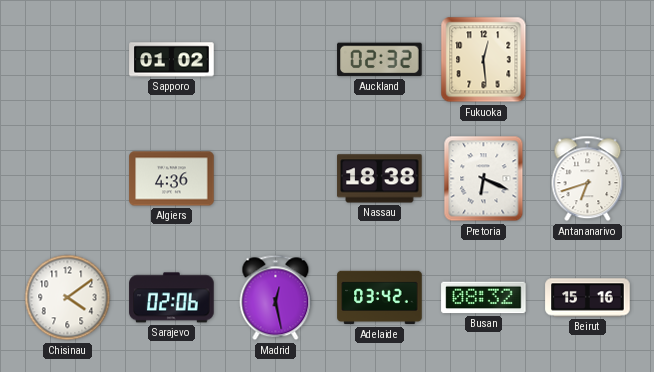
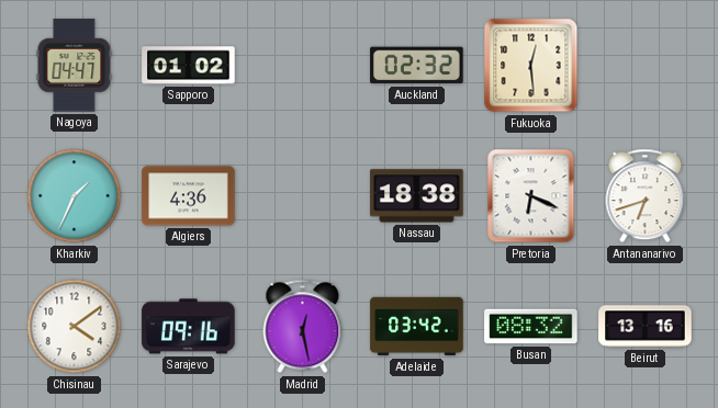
Nagoya: none -> 04:47 (75, 66)
Kharkiv: none -> 1:34 (75, 196)
Sarajevo: 02:06 -> 09:16 (189, 327)
Beirut: 15:16 -> 13:16 (646, 327)
